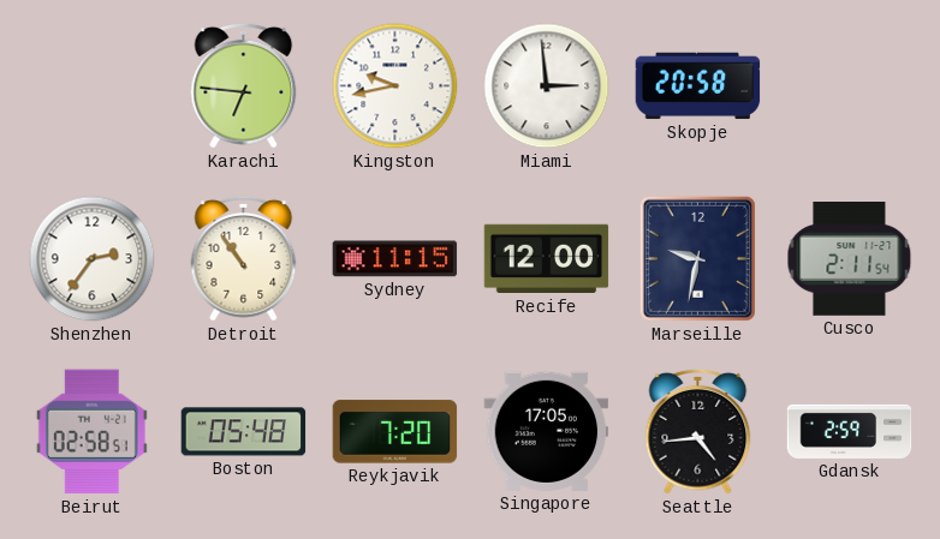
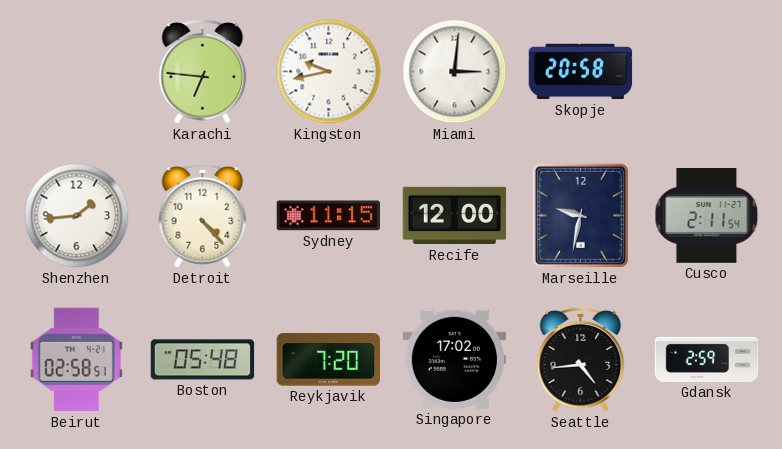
Miami: 2:59 -> 3:01 (455, 72)
Shenzhen: 2:36 -> 1:44 (77, 216)
Detroit: 10:54 -> 4:23 (203, 215)
Singapore: 17:05 -> 17:02 (455, 359)
